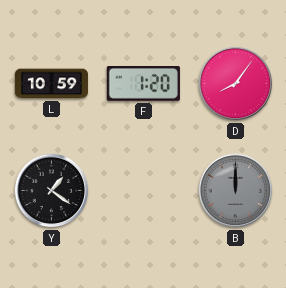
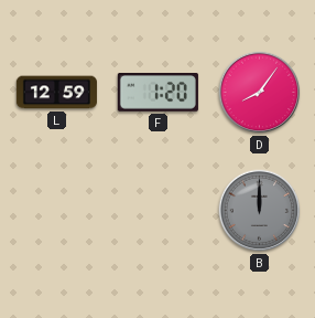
L: 10:59 -> 12:59 (56, 93)
Y: 1:21 -> none (52, 191)
